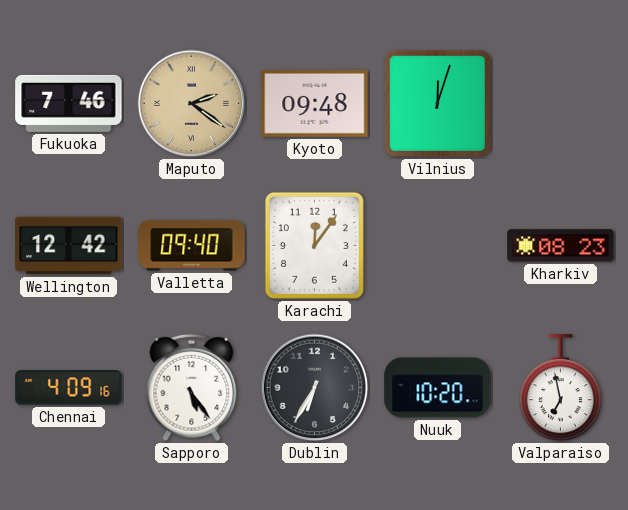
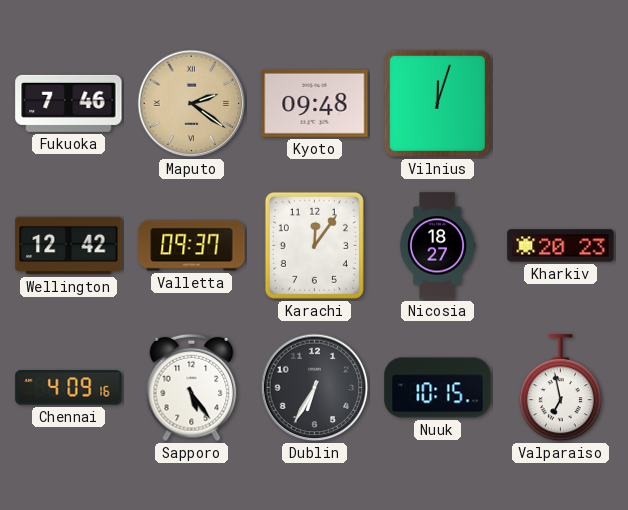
Valletta: 09:40 -> 09:37 (192, 246)
Nicosia: none -> 18:27 (437, 246)
Kharkiv: 08:23 -> 20:23 (561, 246)
Nuuk: 10:20 -> 10:15 (438, 388)
